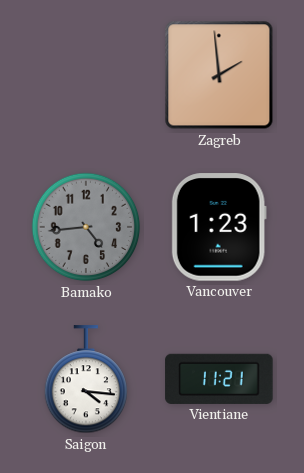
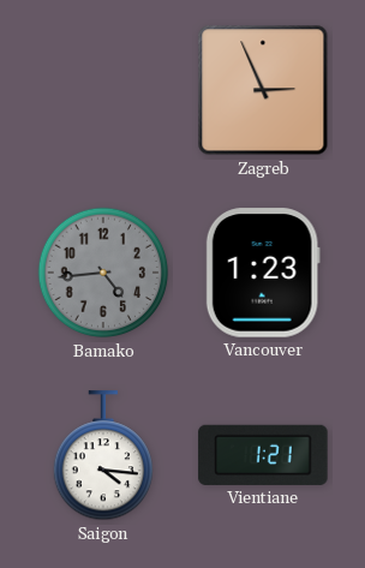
Zagreb: 1:59 -> 2:56 (263, 90)
Vientiane: 11:21 -> 1:21 (263, 455)
